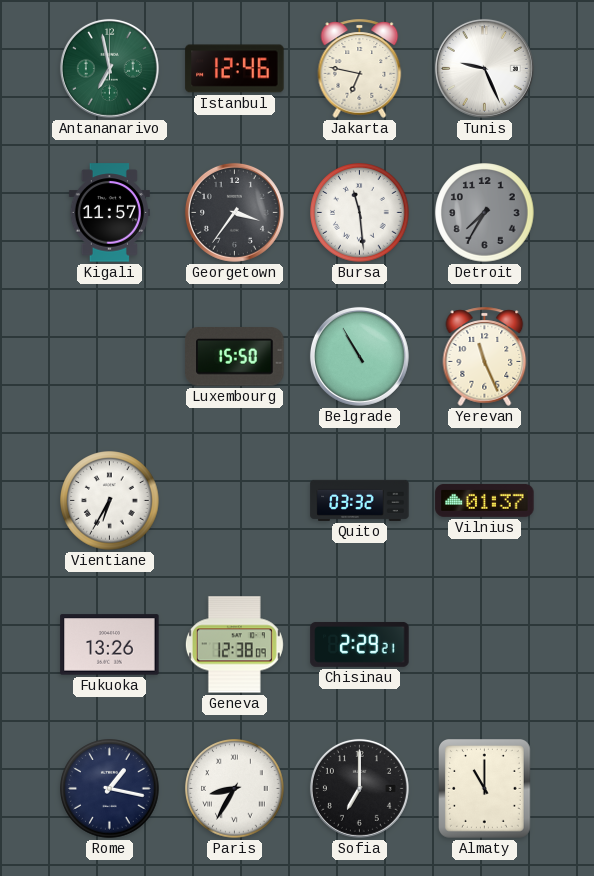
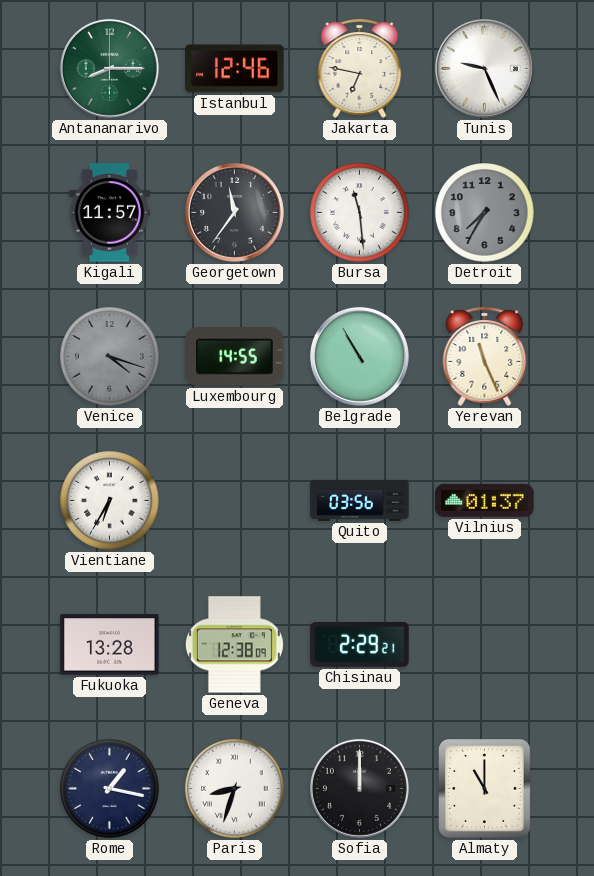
Antananarivo: 6:58 -> 8:15 (109, 68)
Georgetown: 3:36 -> 11:36 (234, 212)
Venice: none -> 4:18 (110, 357)
Luxembourg: 15:50 -> 14:55 (235, 357)
Quito: 03:32 -> 03:56 (360, 500)
Fukuoka: 13:26 -> 13:28 (110, 645)
Paris: 8:35 -> 8:33 (235, 789)
Sofia: 7:00 -> 12:00 (359, 788)
